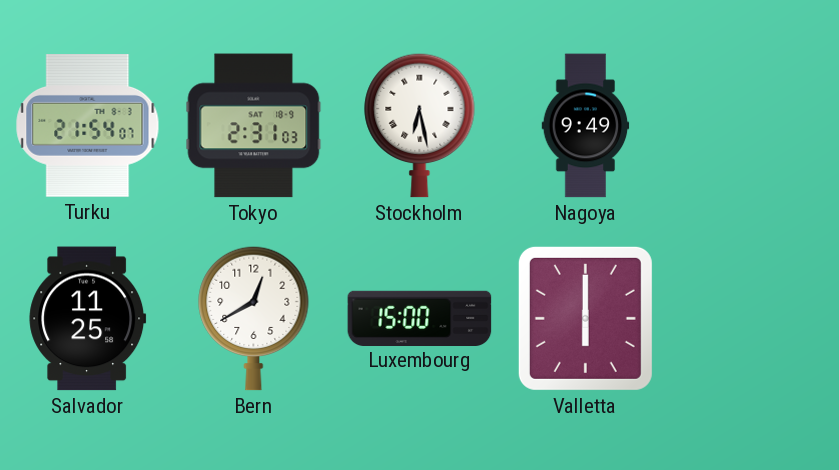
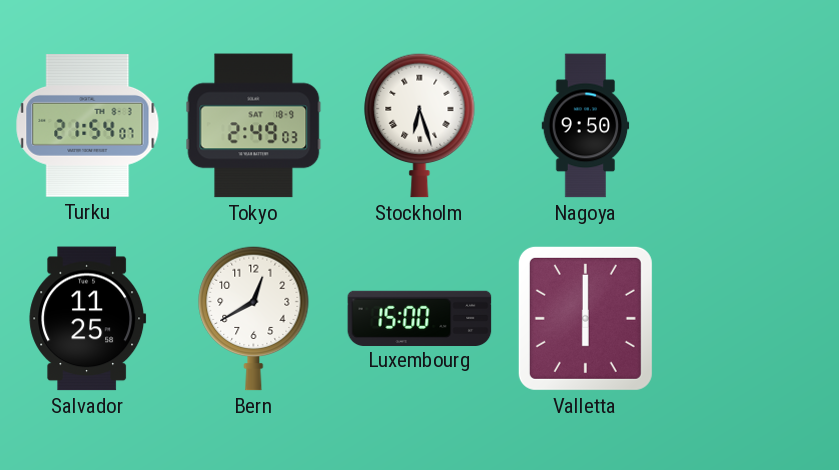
Tokyo: 2:31 -> 2:49 (254, 126)
Stockholm: 6:28 -> 6:27 (420, 125)
Nagoya: 9:49 -> 9:50 (586, 126)
